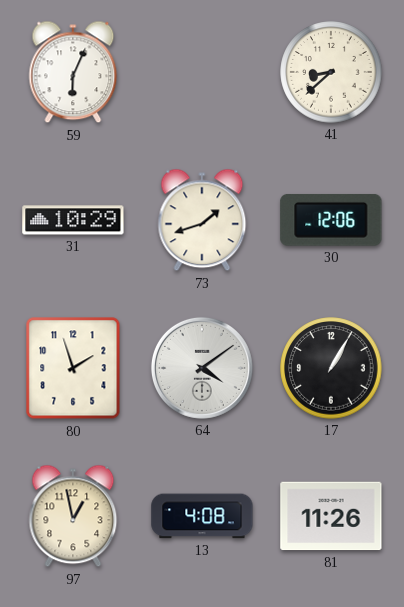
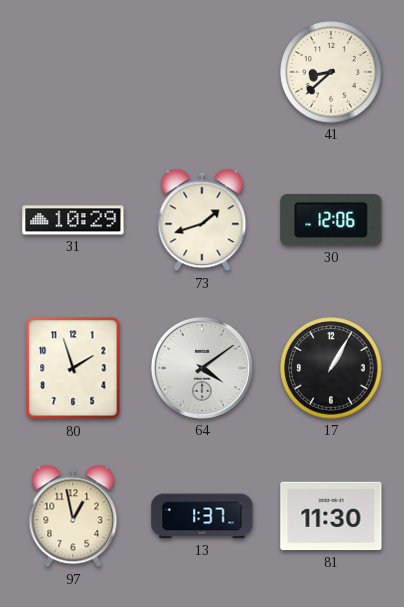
59: 6:04 -> none (73, 72)
13: 4:08 -> 1:37 (202, 516)
81: 11:26 -> 11:30 (331, 516)
